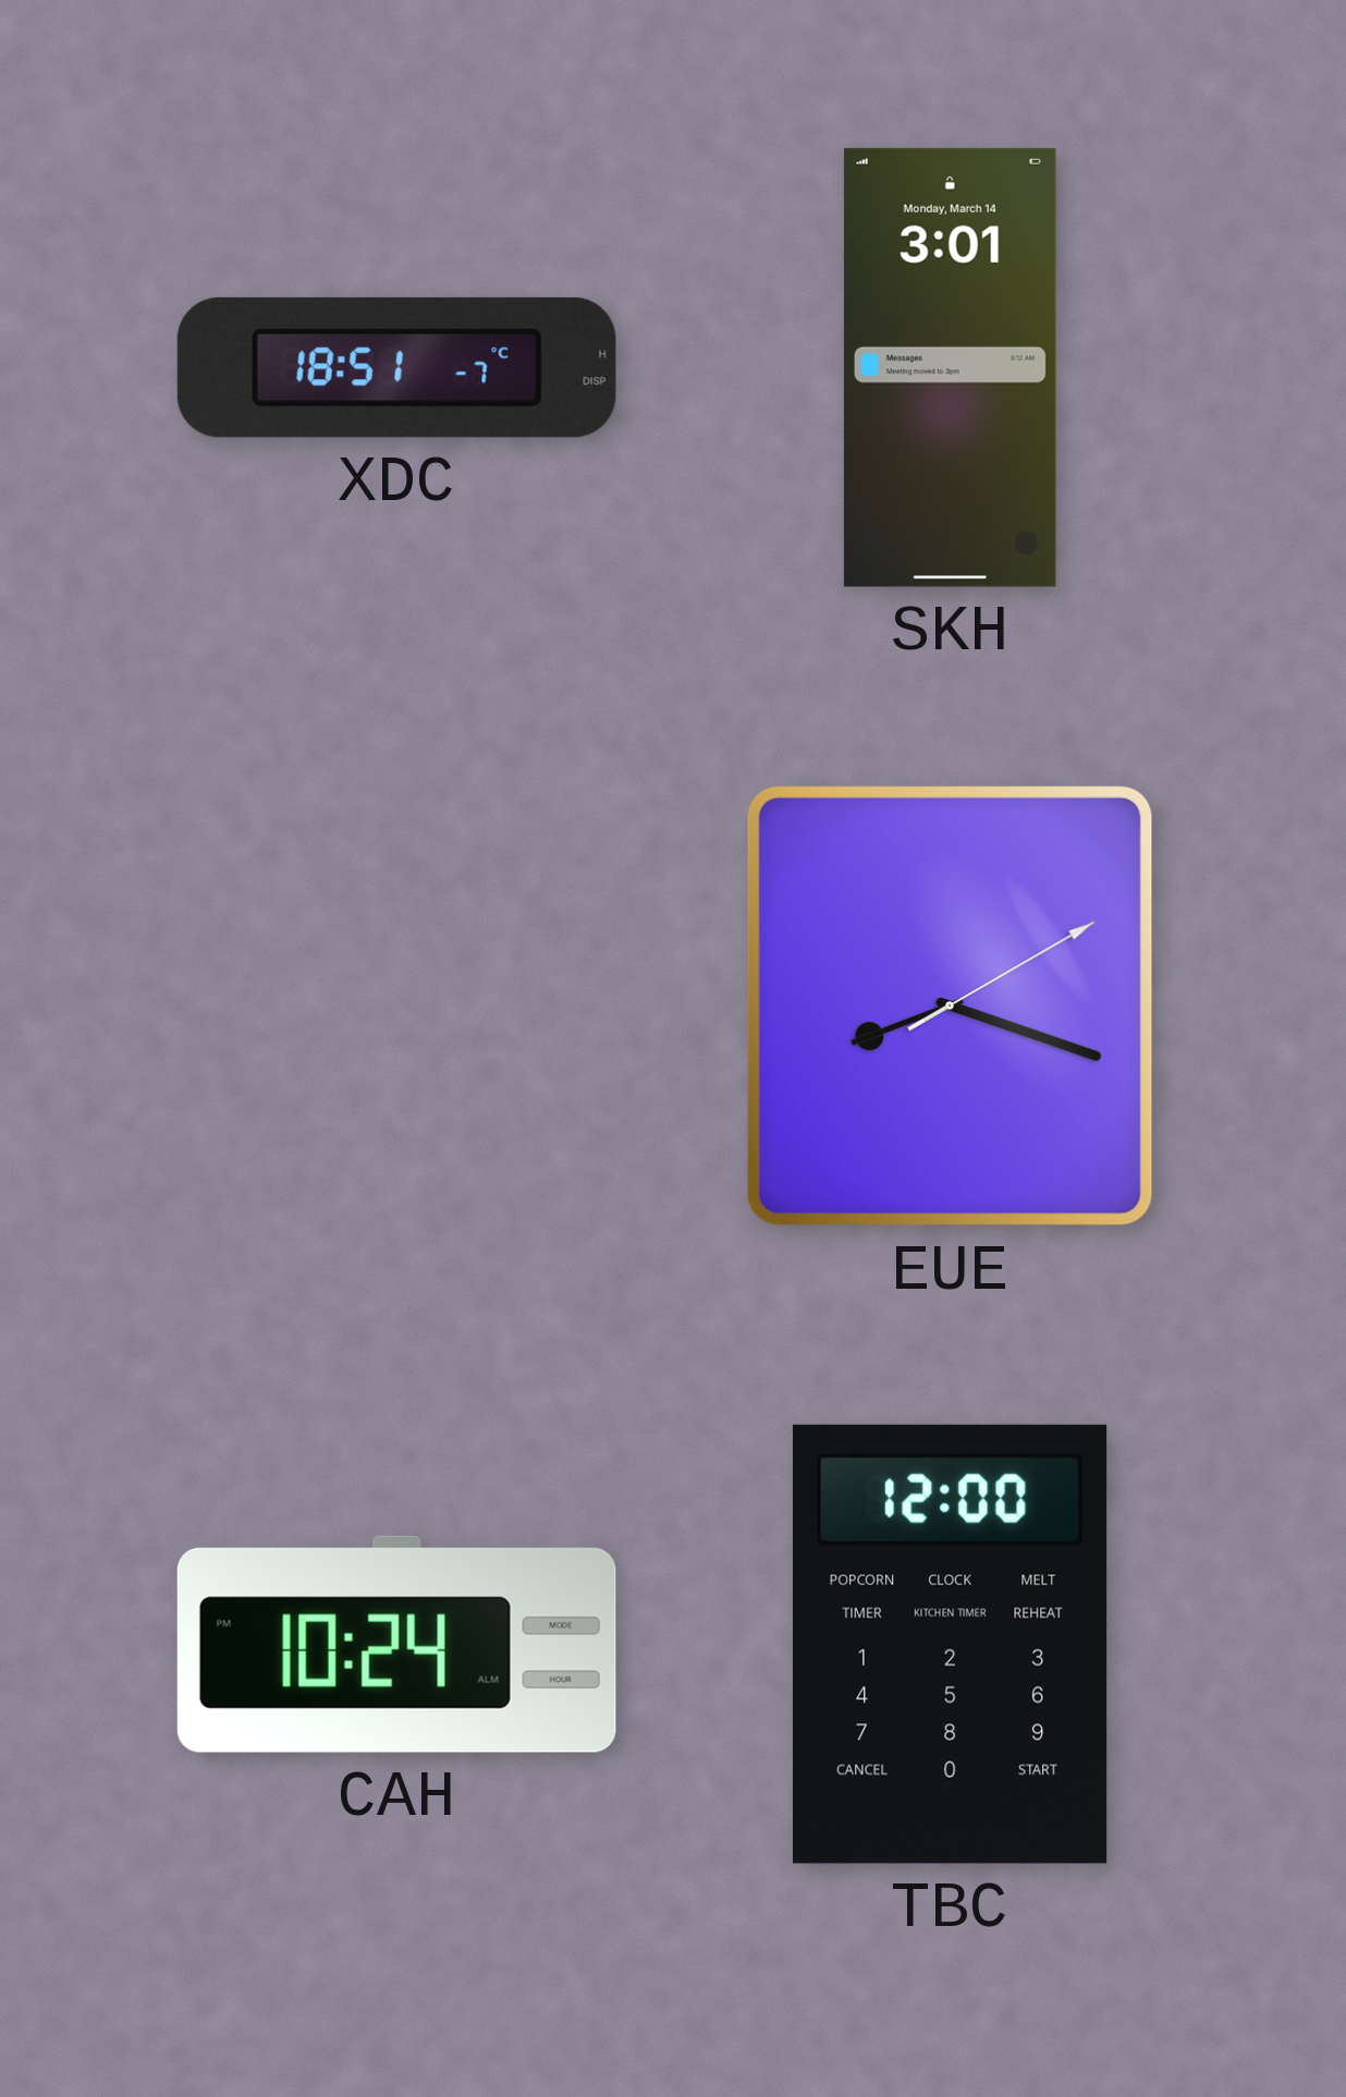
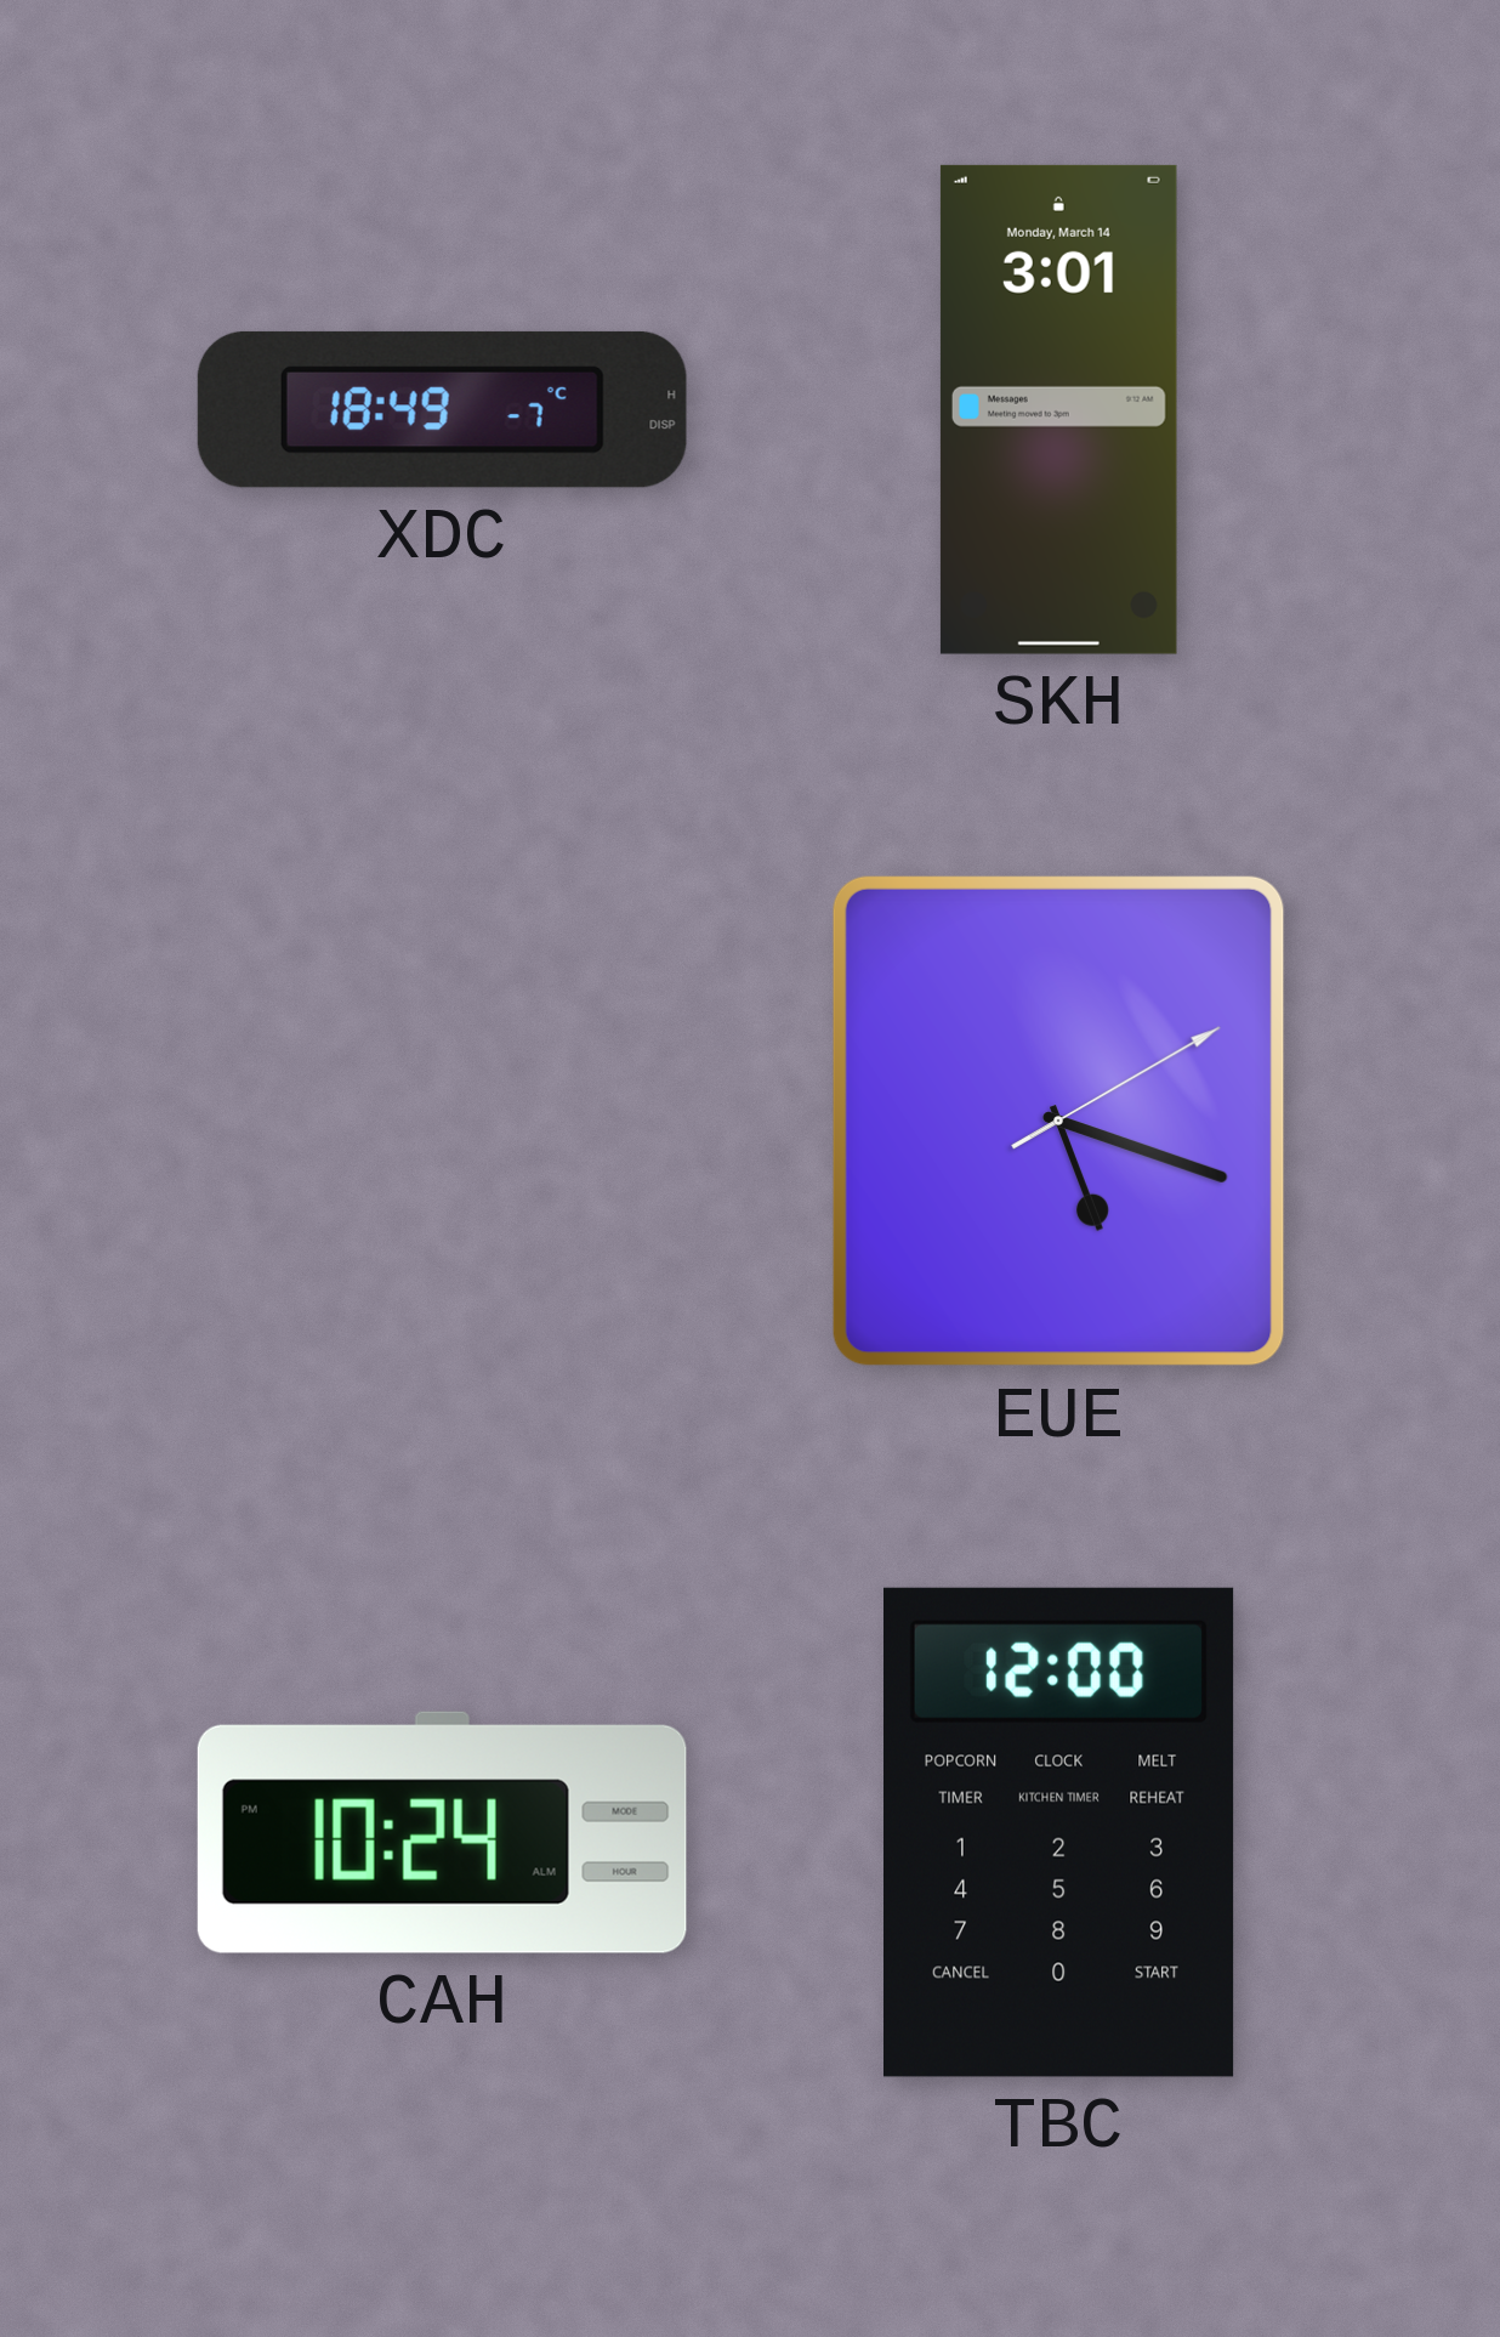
XDC: 18:51 -> 18:49 (442, 409)
EUE: 8:18 -> 5:18 (1058, 1121)
